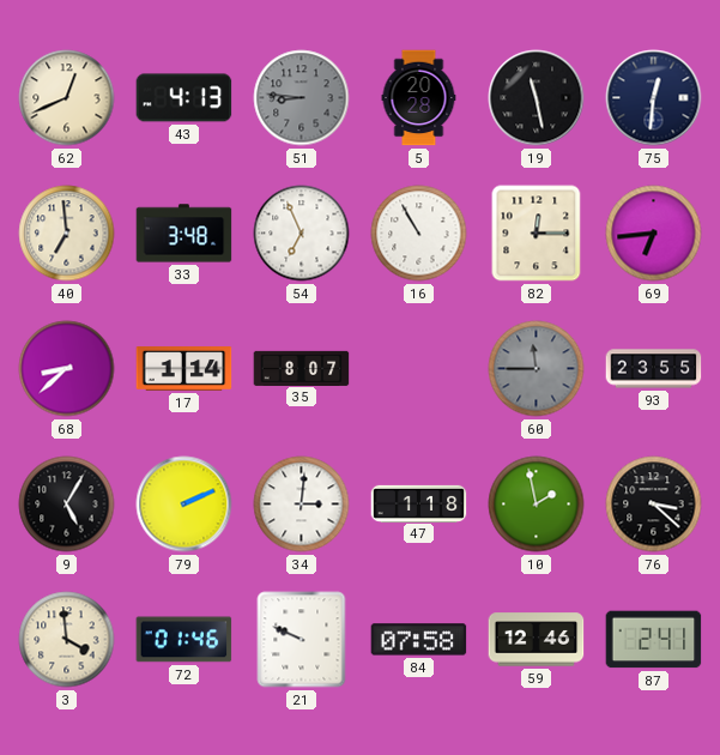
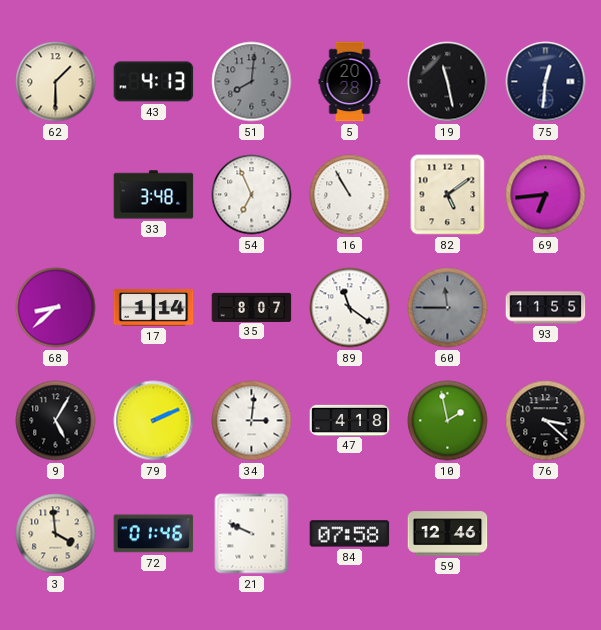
62: 12:41 -> 1:30 (56, 82)
51: 8:46 -> 8:01 (252, 82)
40: 6:59 -> none (67, 234)
82: 12:15 -> 5:09 (448, 195)
89: none -> 11:21 (350, 308)
93: 23:55 -> 11:55 (546, 308)
47: 1:18 -> 4:18 (350, 420)
87: 2:41 -> none (654, 640)
